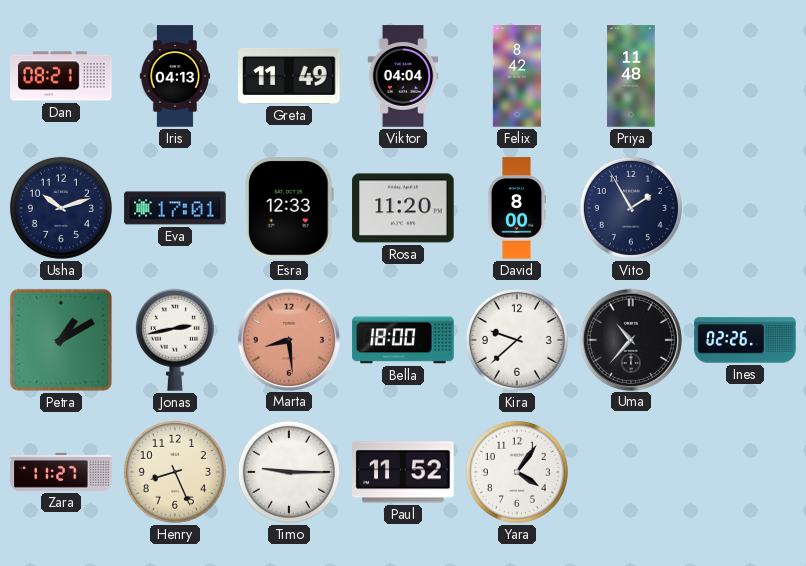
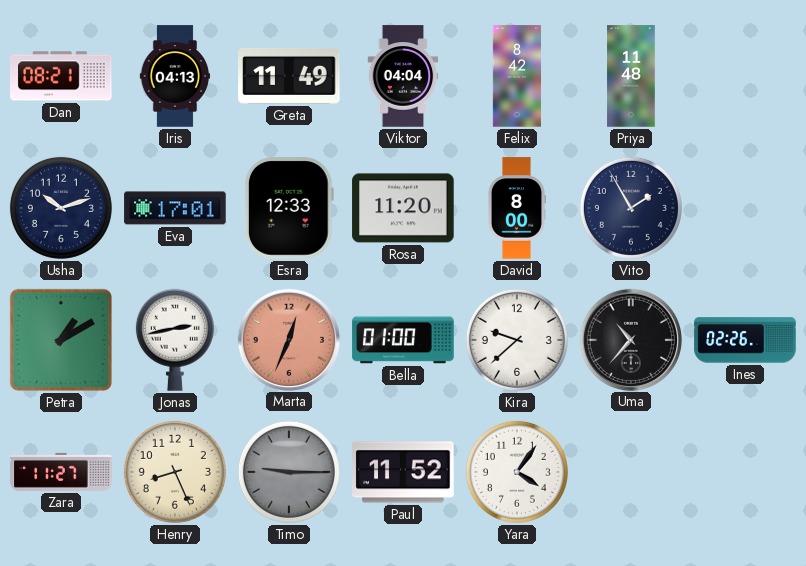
Marta: 8:29 -> 12:34 (288, 339)
Bella: 18:00 -> 01:00 (403, 340)
Timo dial: white -> grey (289, 472)
